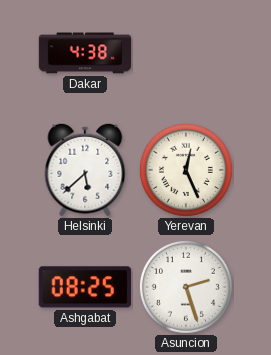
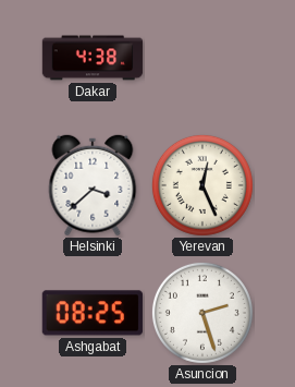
Helsinki: 5:38 -> 3:38 (93, 185)
